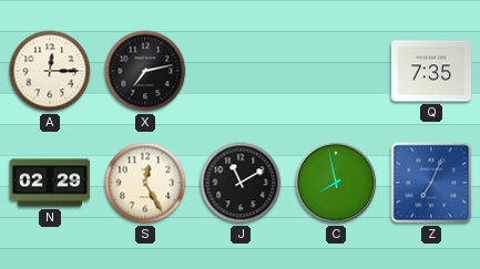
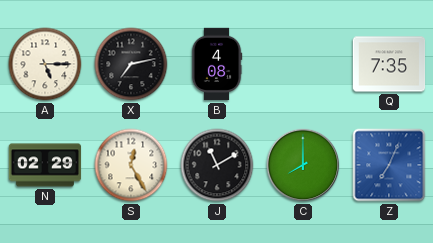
A: 12:15 -> 5:15 (45, 64)
B: none -> 4:08 (217, 64)
C: 7:58 -> 8:00 (303, 165)
